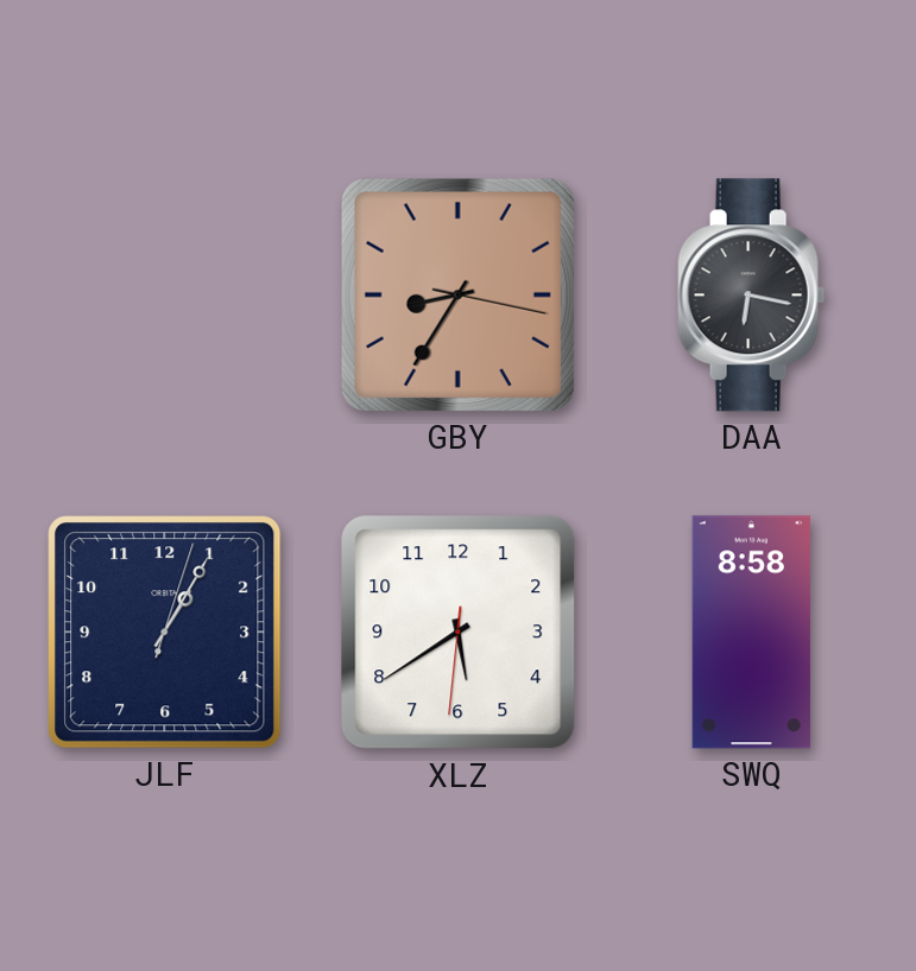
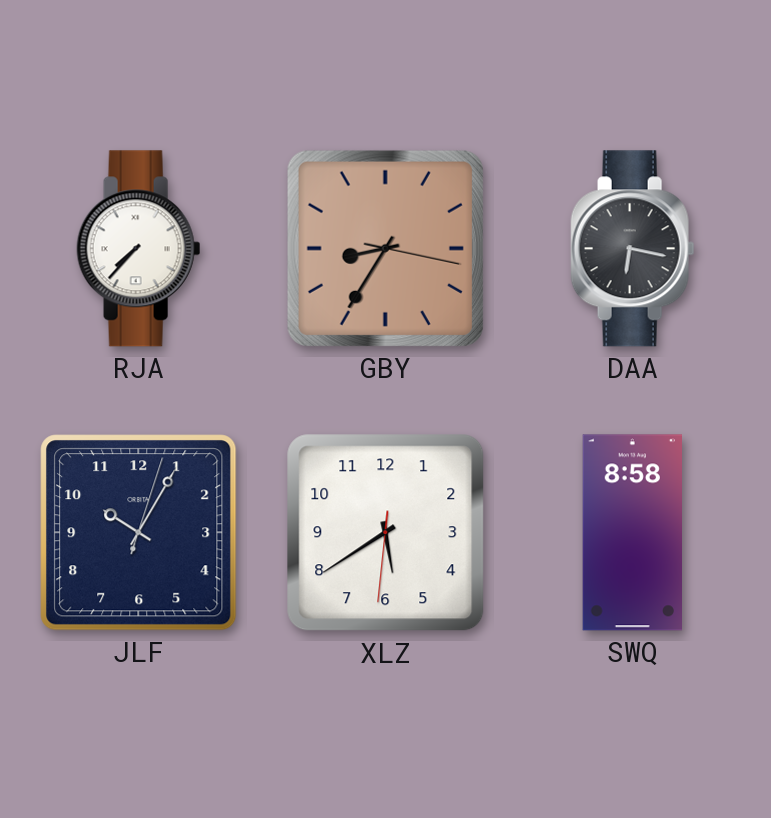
RJA: none -> 7:37 (139, 249)
JLF: 1:05 -> 10:05 (139, 533)
